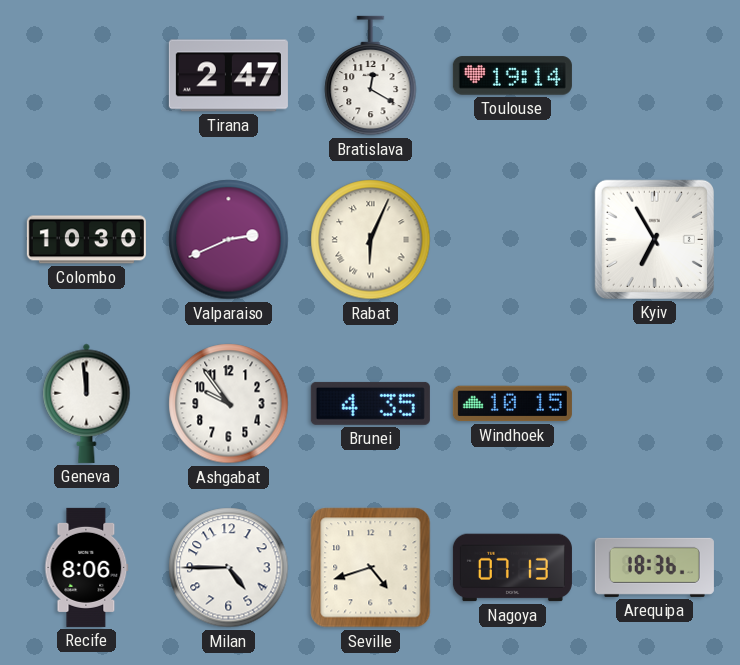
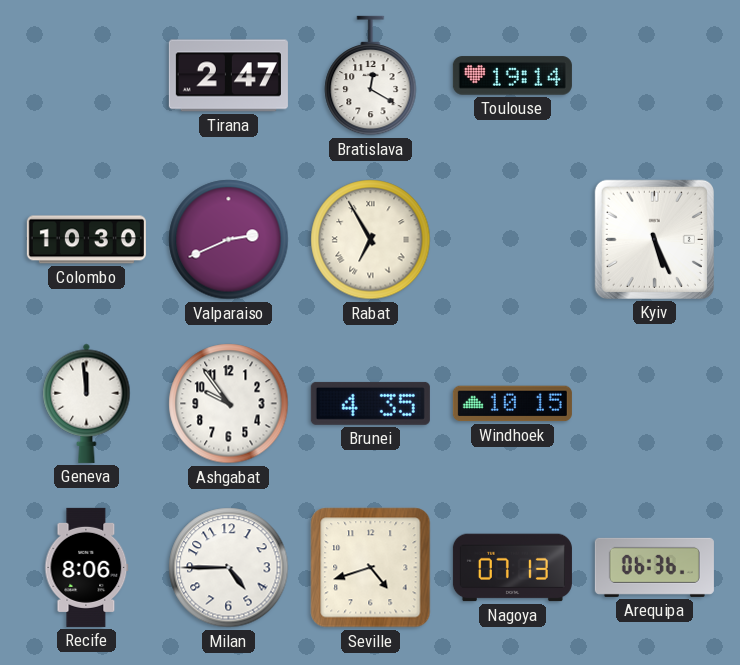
Rabat: 6:04 -> 6:55 (371, 240)
Kyiv: 6:55 -> 5:26 (654, 239)
Arequipa: 18:36 -> 06:36 (654, 567)
